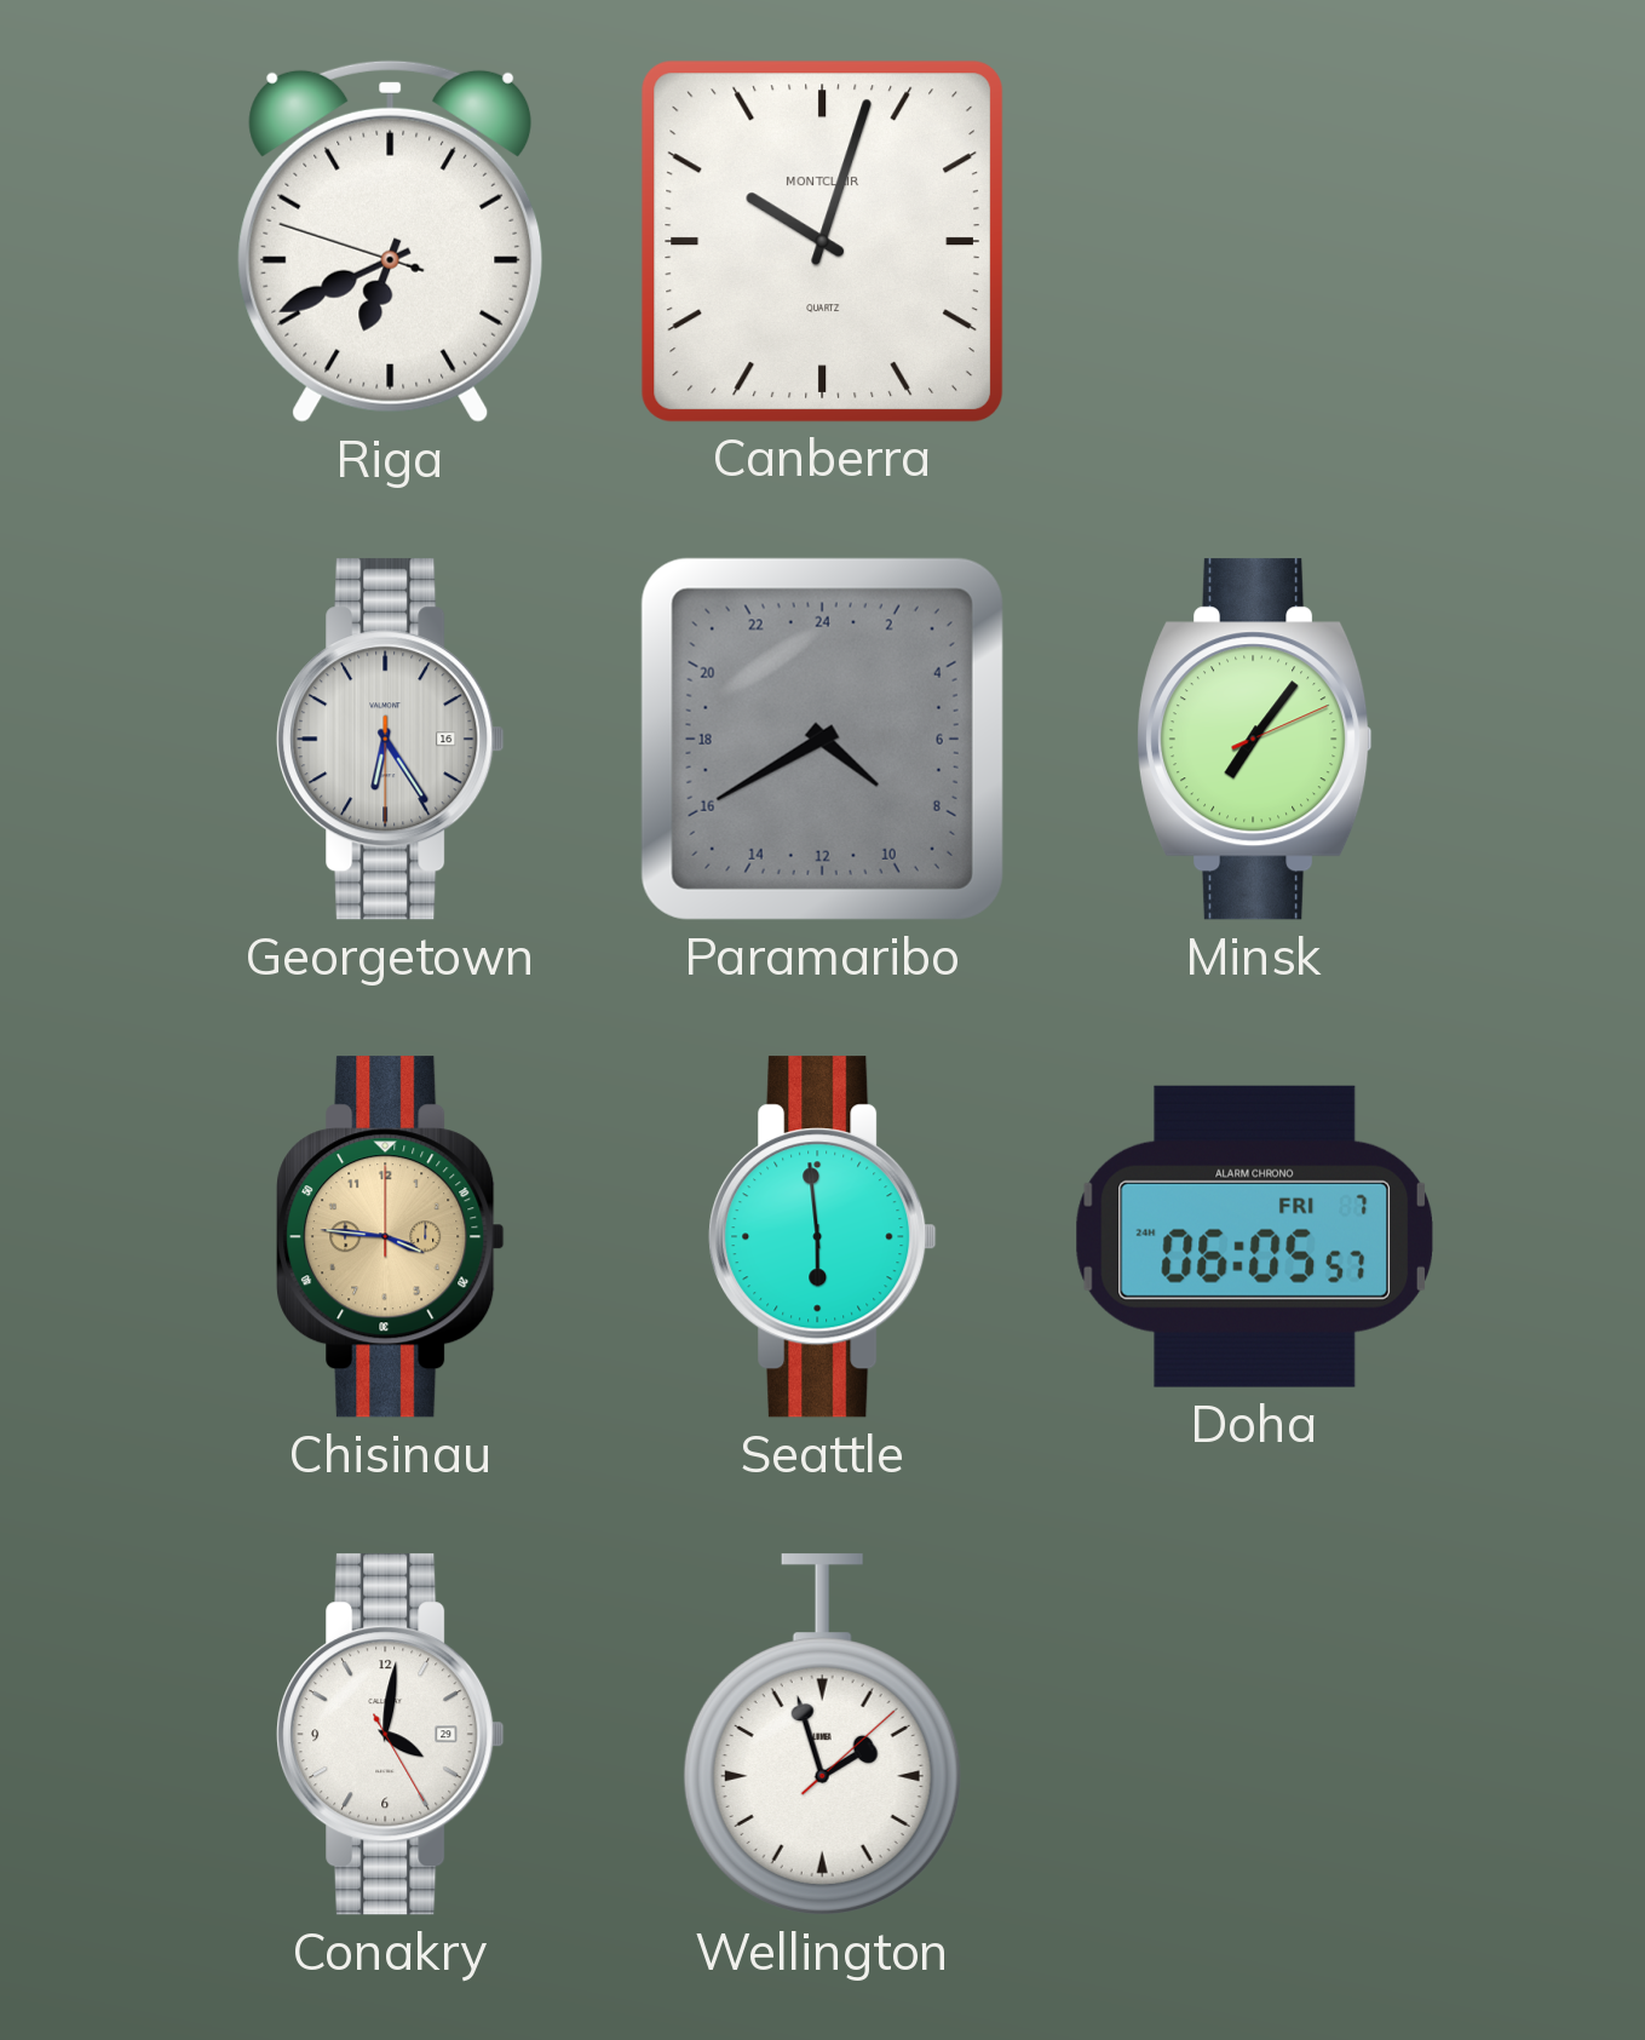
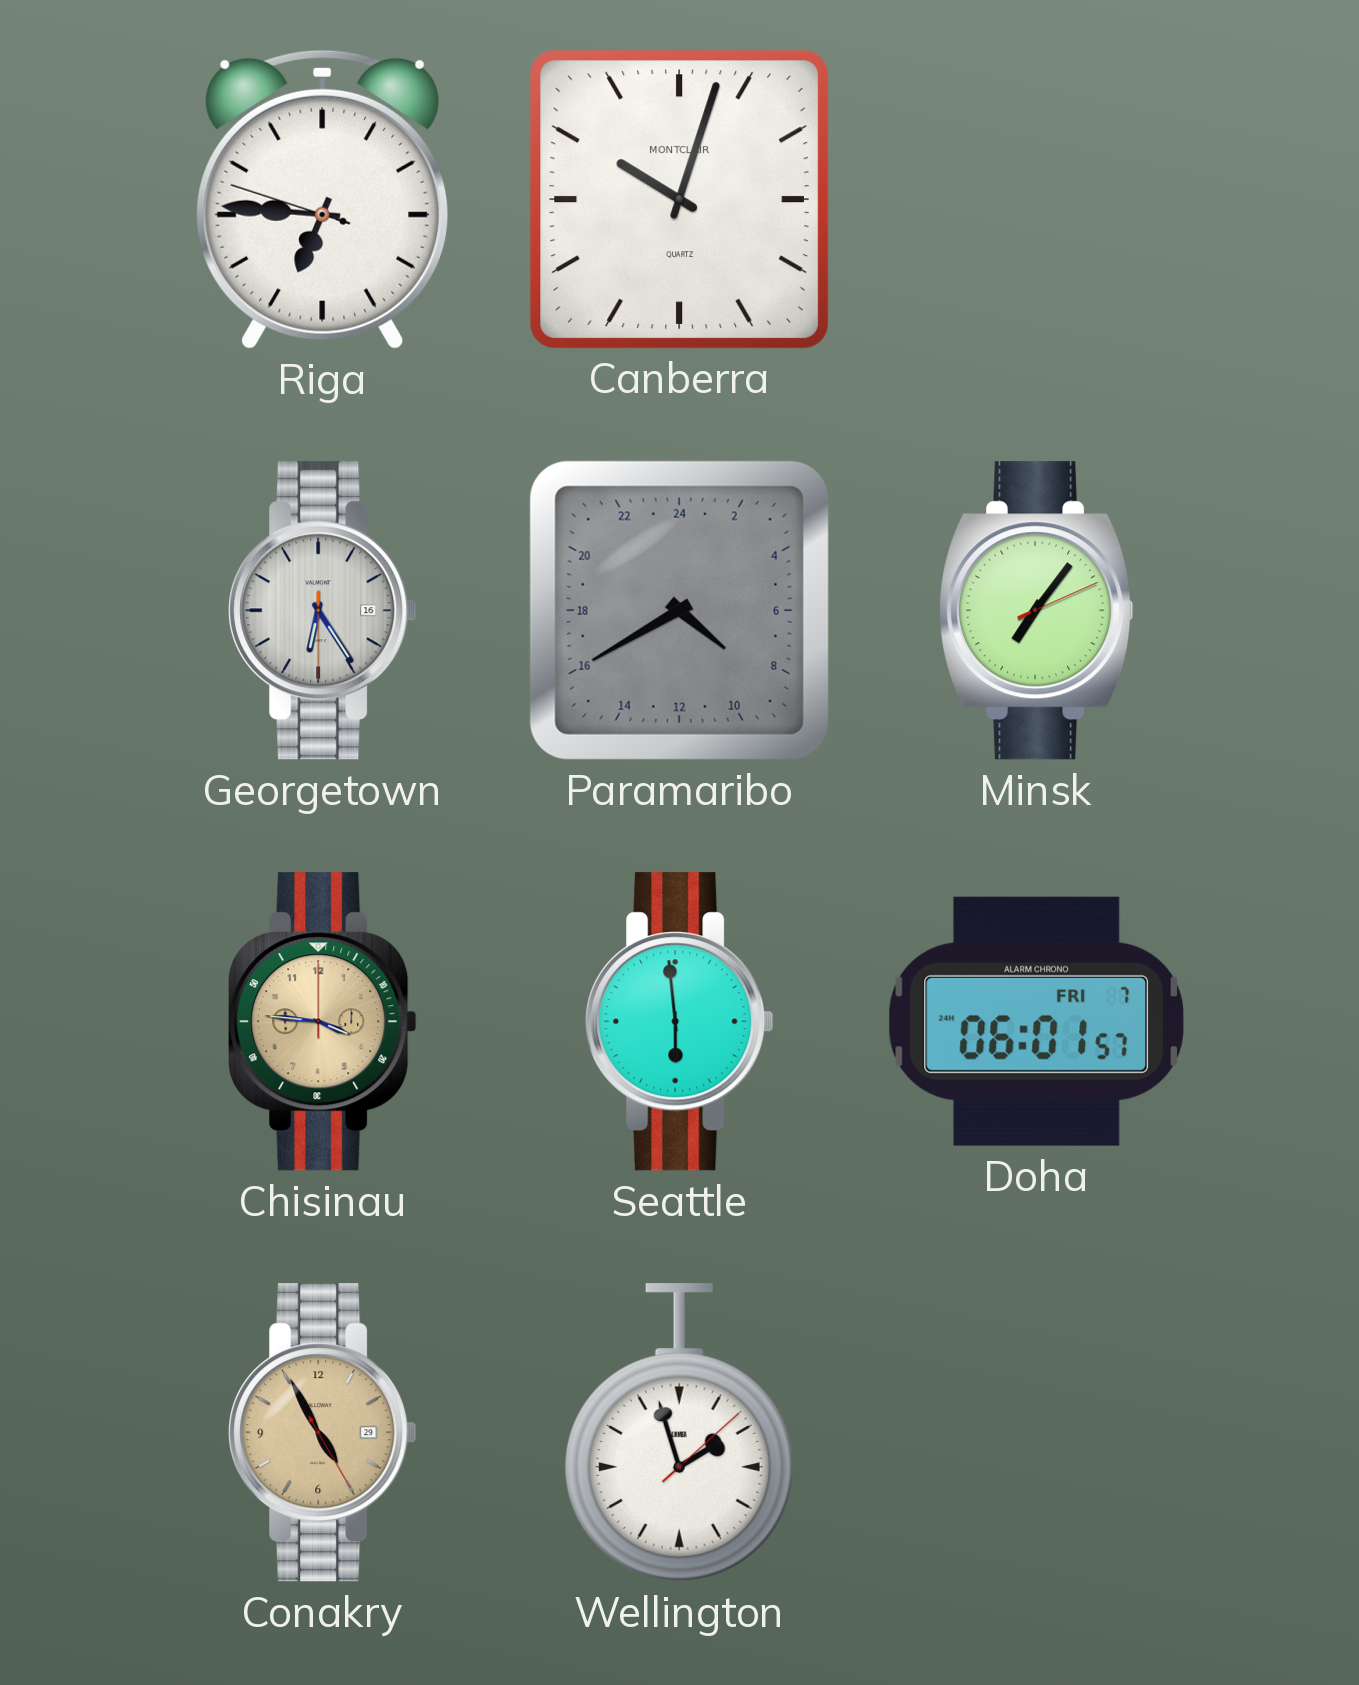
Riga: 6:40 -> 6:45 (323, 199)
Doha: 06:05 -> 06:01 (1036, 1021)
Conakry: 4:01 -> 4:55 (323, 1433)
Conakry dial: white -> champagne (323, 1433)
